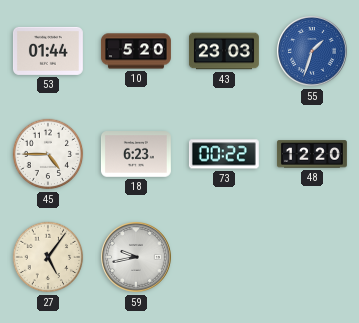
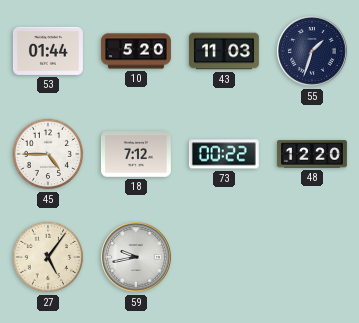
43: 23:03 -> 11:03 (224, 51)
55 dial: blue -> navy (313, 52)
18: 6:23 -> 7:12 (136, 154)
